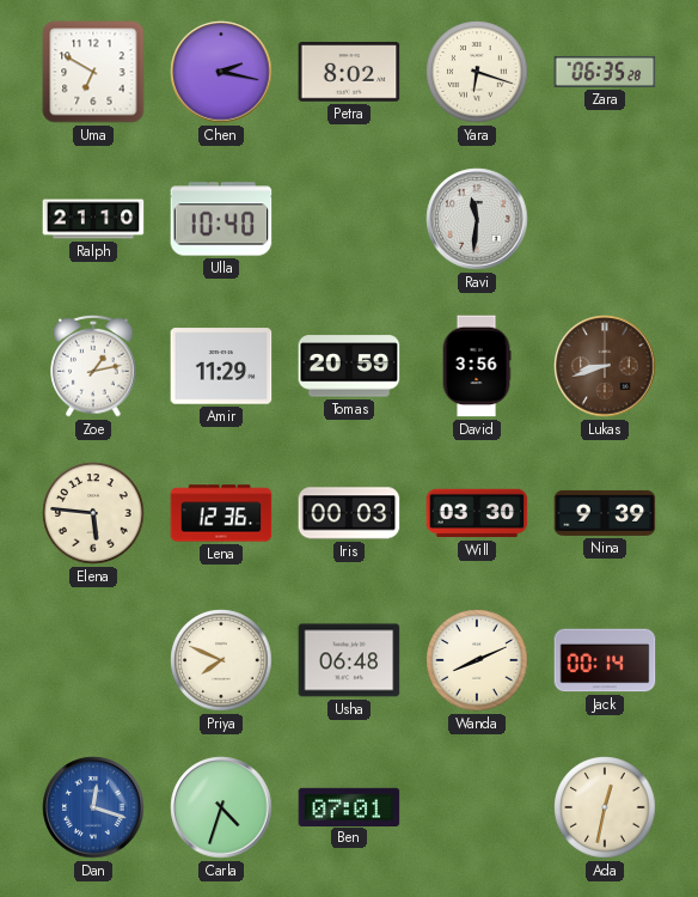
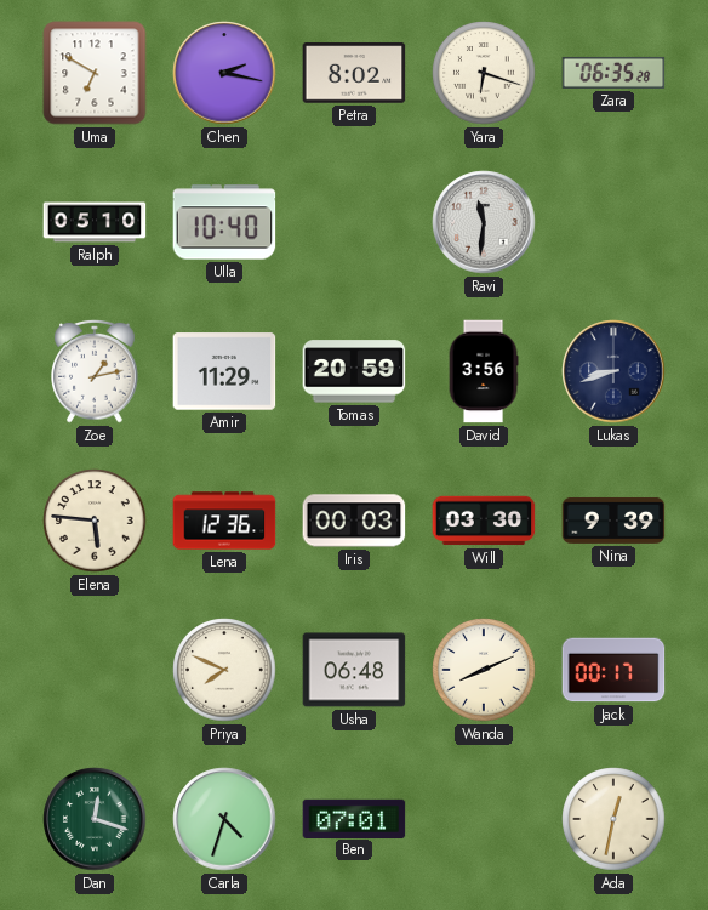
Ralph: 21:10 -> 05:10 (95, 222)
Lukas dial: brown -> navy (613, 371)
Jack: 00:14 -> 00:17 (613, 670)
Dan dial: blue -> green (95, 819)
